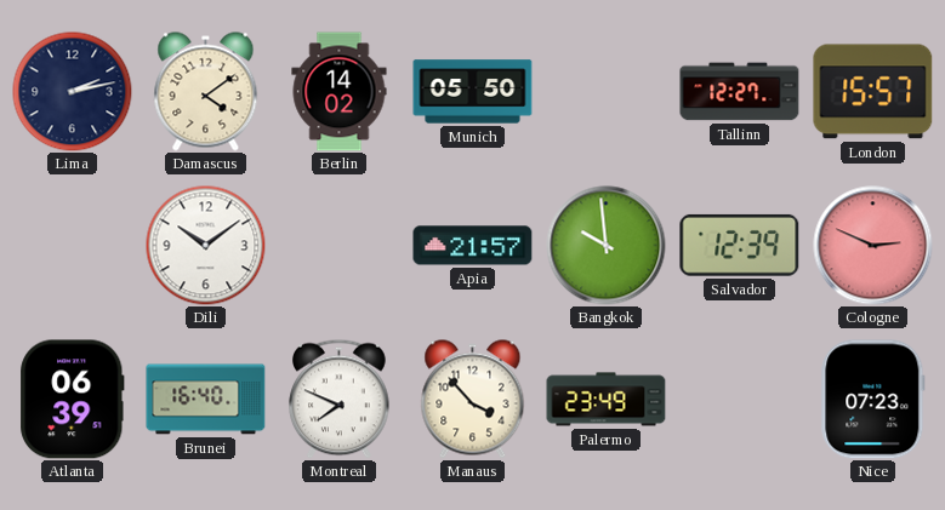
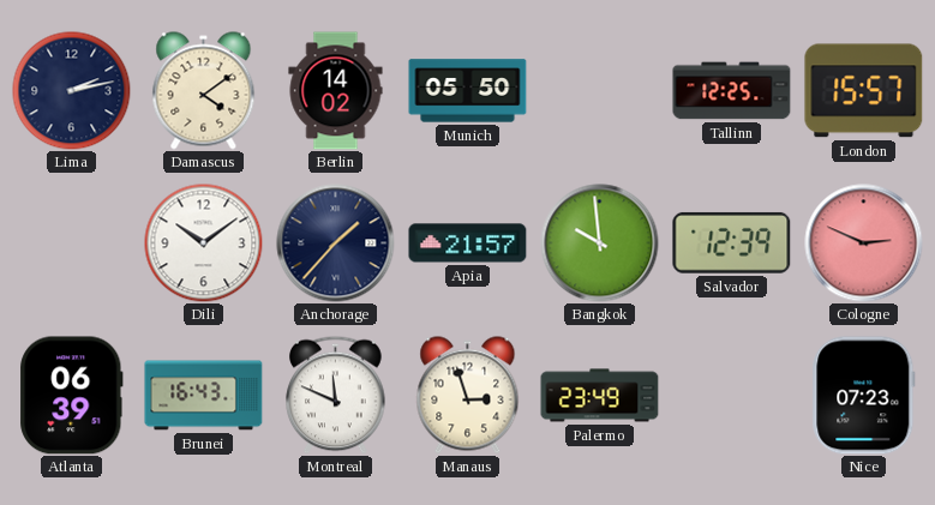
Tallinn: 12:27 -> 12:25 (732, 91)
Anchorage: none -> 1:37 (336, 244)
Brunei: 16:40 -> 16:43 (204, 396)
Montreal: 7:49 -> 11:49 (336, 395)
Manaus: 3:53 -> 2:57 (468, 396)
